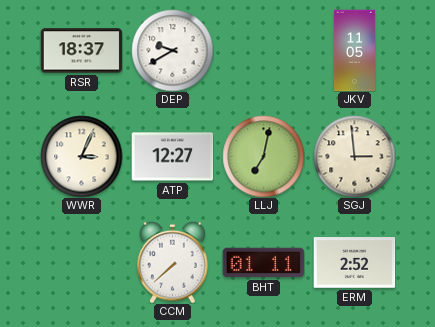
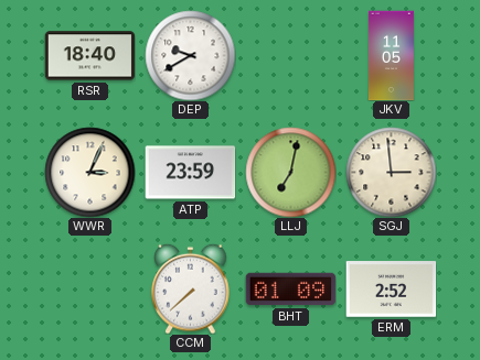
RSR: 18:37 -> 18:40 (89, 56)
ATP: 12:27 -> 23:59 (190, 173)
BHT: 01:11 -> 01:09 (290, 290)
